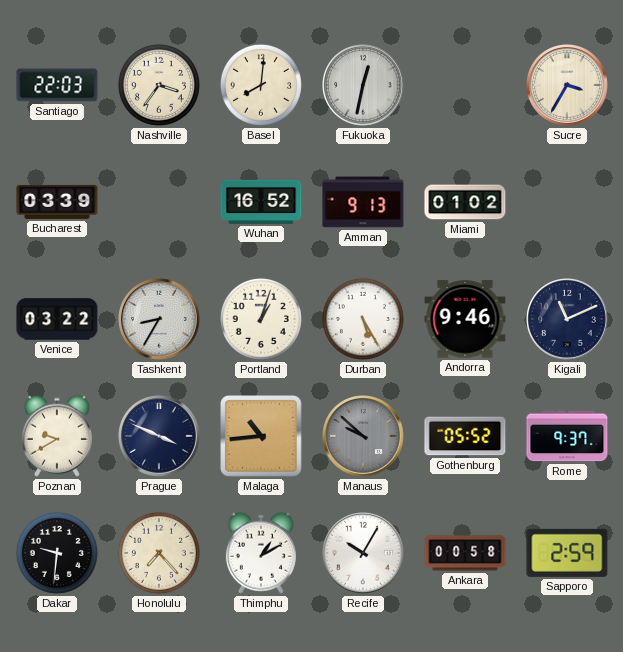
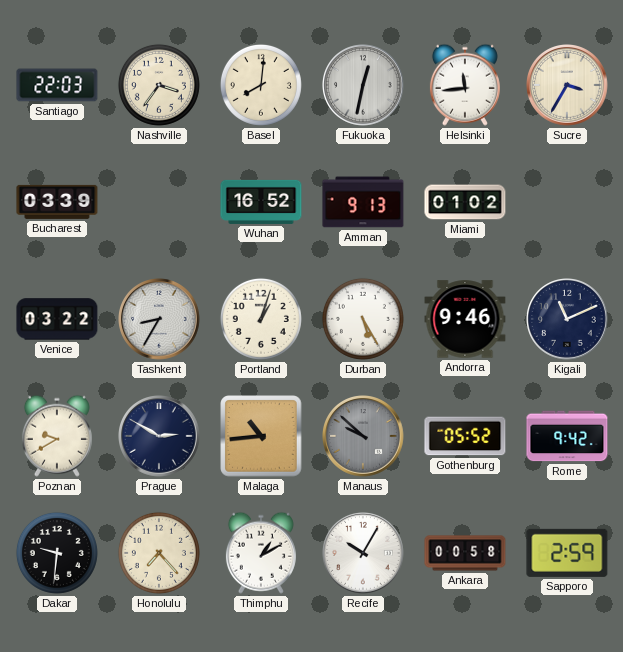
Helsinki: none -> 11:44 (465, 85)
Prague: 3:49 -> 2:50 (160, 437)
Rome: 9:37 -> 9:42 (567, 436)
